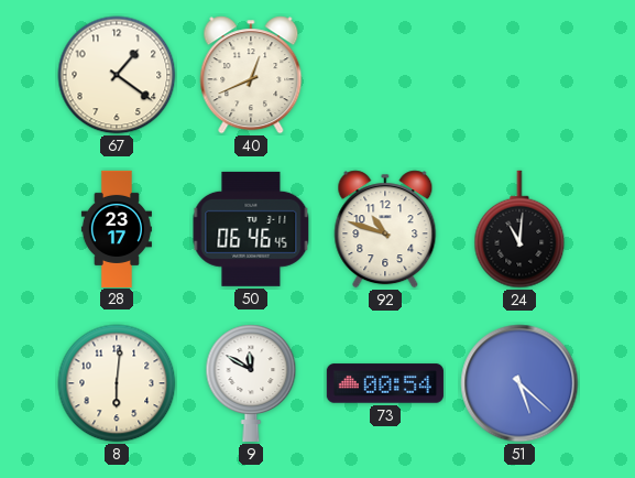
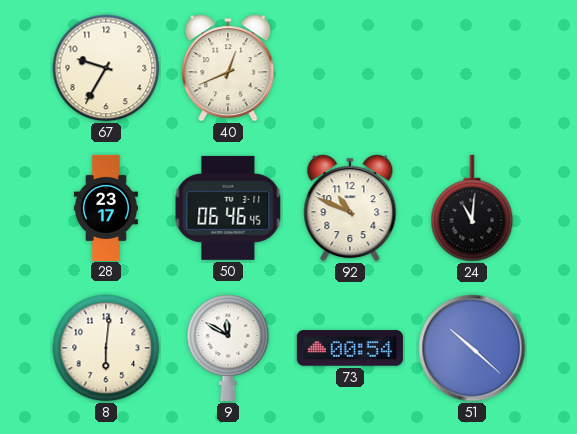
67: 1:21 -> 9:35 (106, 68)
92: 10:48 -> 10:49 (350, 208)
51: 5:22 -> 10:22 (472, 348)
